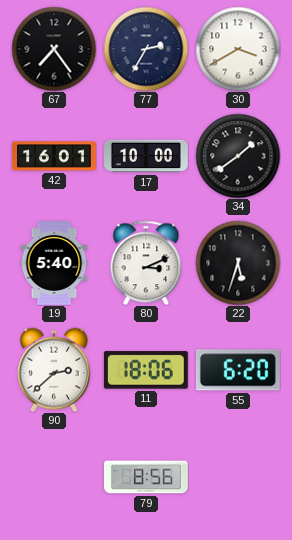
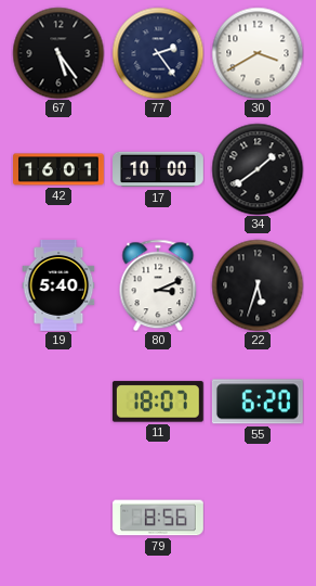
67: 7:24 -> 5:24 (58, 53)
77: 2:35 -> 2:24 (158, 53)
90: 2:38 -> none (54, 370)
11: 18:06 -> 18:07 (158, 402)
